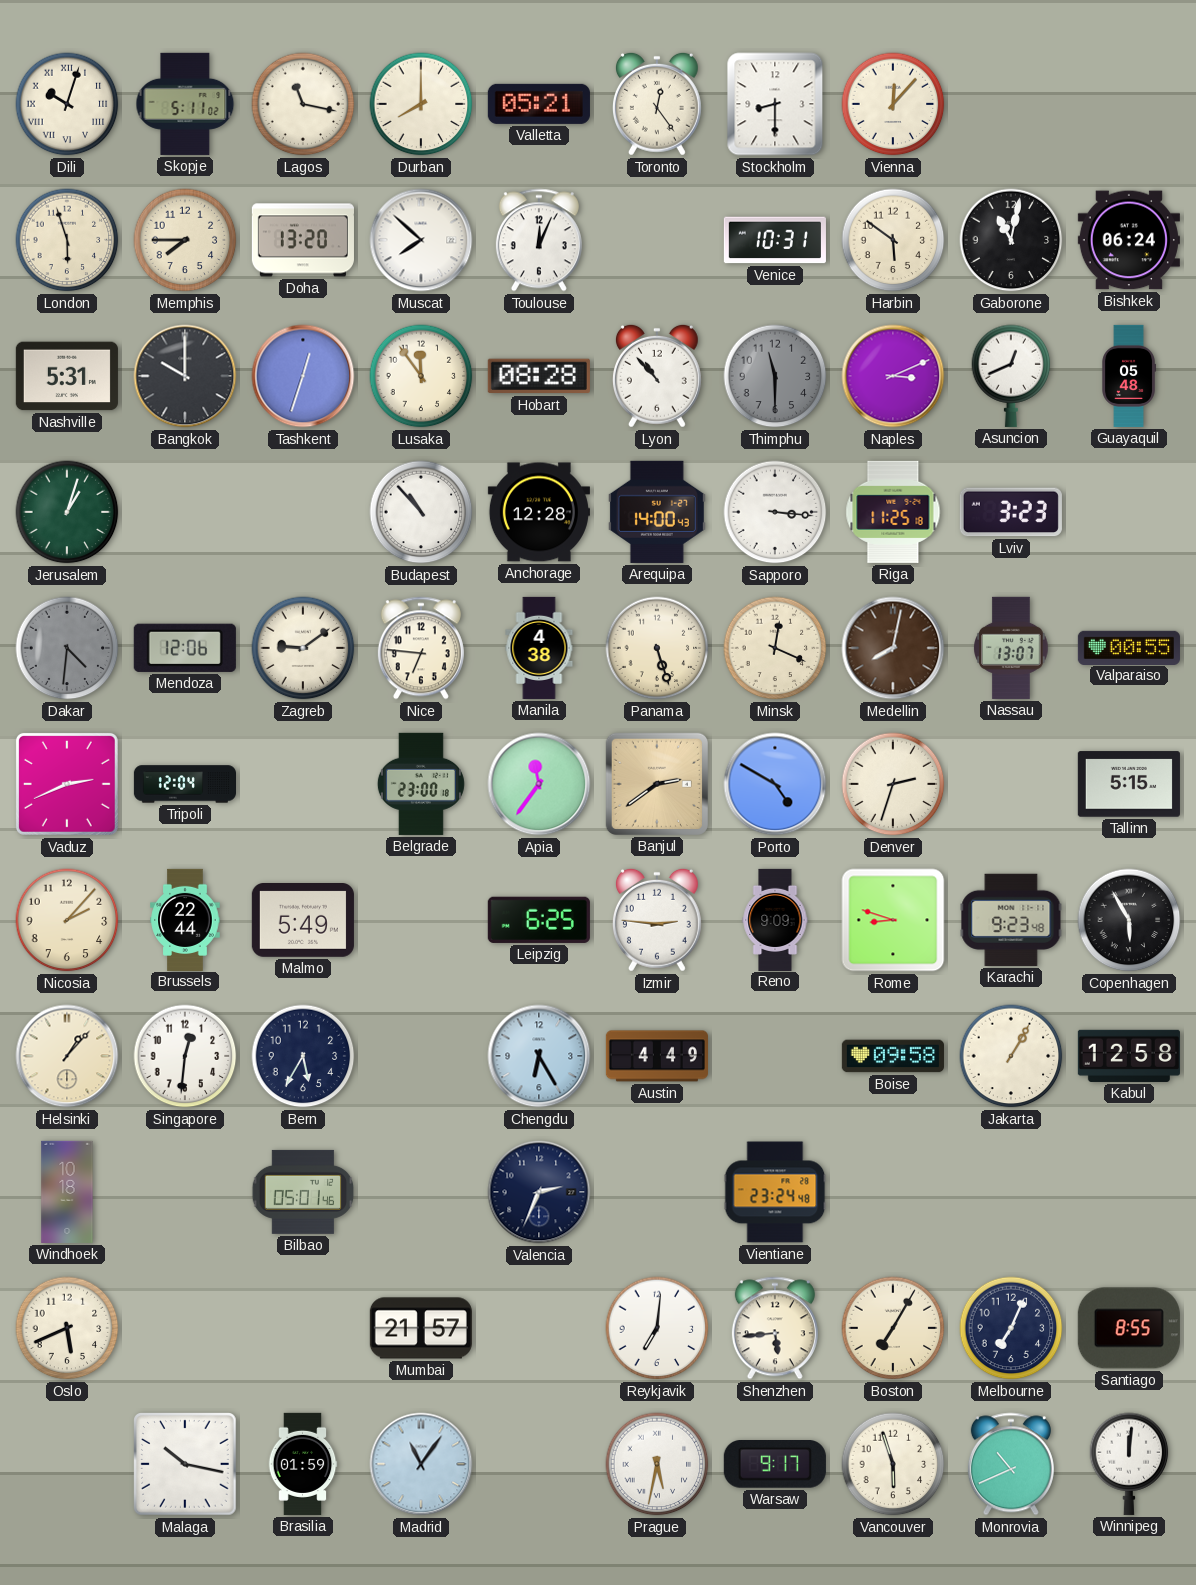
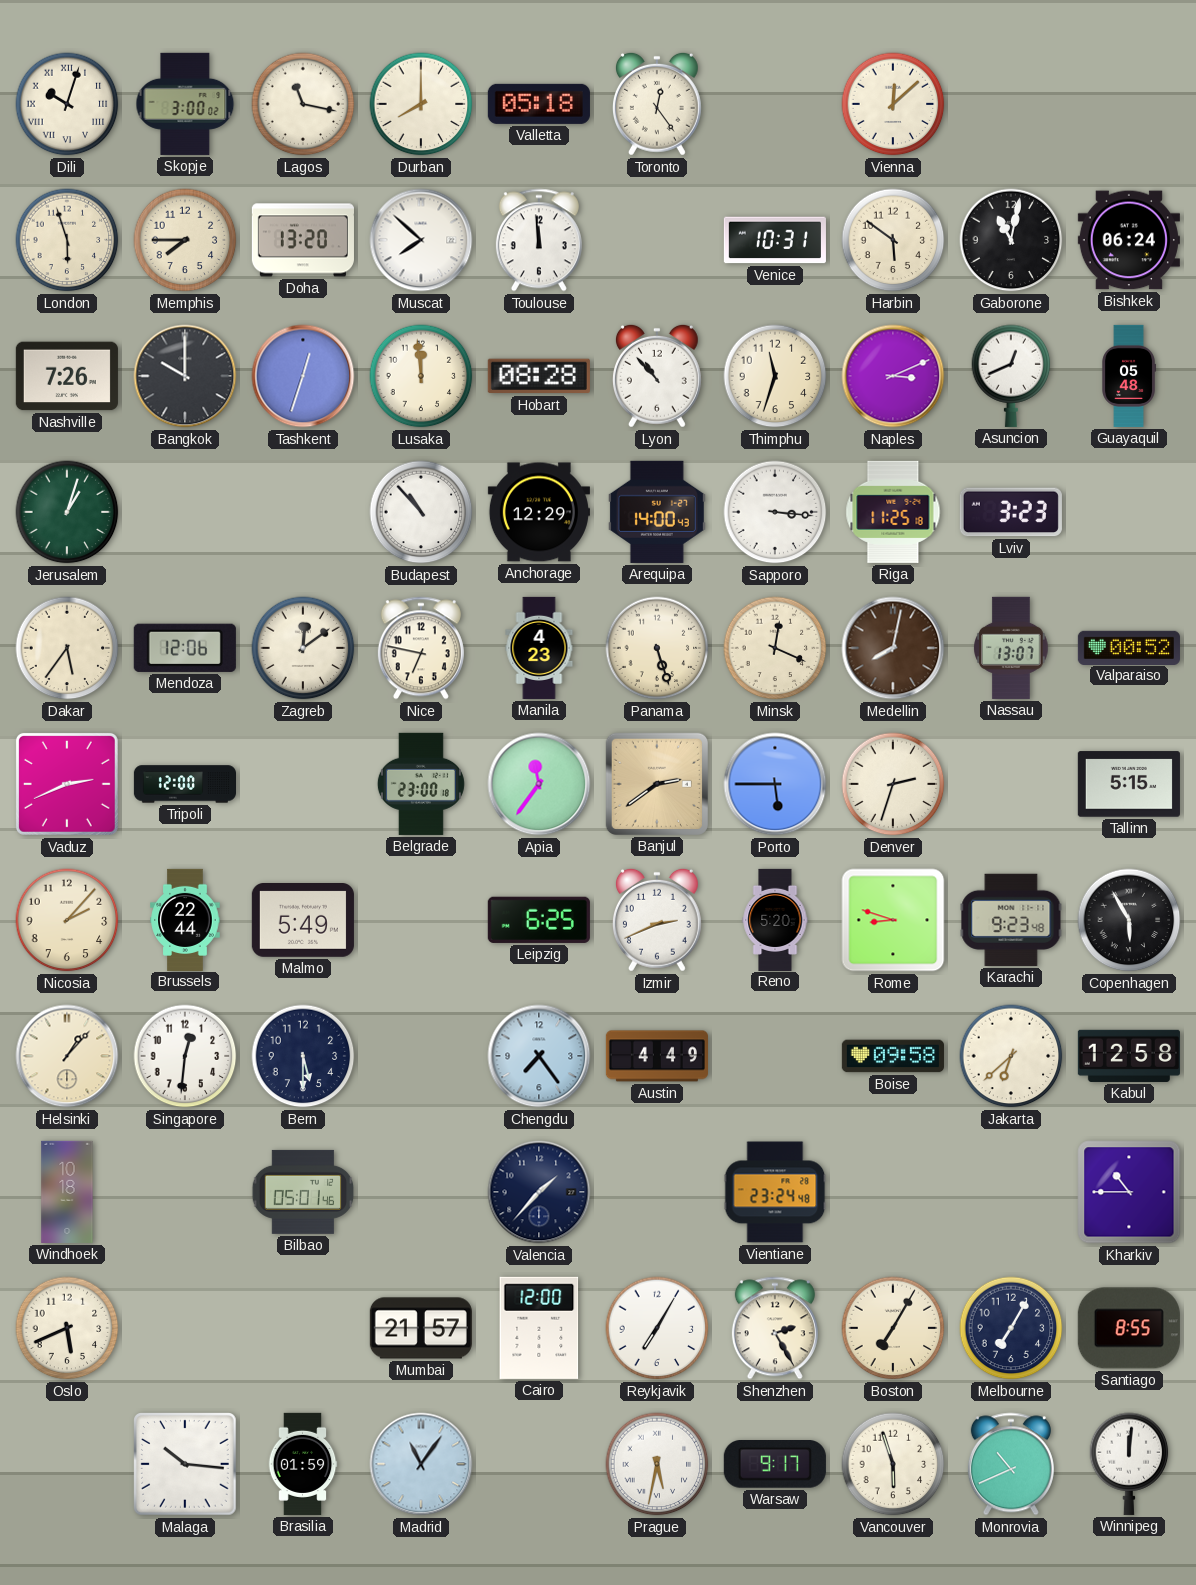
Skopje: 5:11 -> 3:00 (185, 104)
Valletta: 05:21 -> 05:18 (539, 104)
Stockholm: 8:30 -> none (775, 104)
Vienna: 12:07 -> 12:08 (893, 104)
Toulouse: 12:04 -> 11:59 (539, 240)
Nashville: 5:31 -> 7:26 (67, 376)
Lusaka: 11:54 -> 11:59 (421, 376)
Thimphu: 11:30 -> 11:33 (775, 376)
Thimphu dial: grey -> cream (775, 376)
Anchorage: 12:28 -> 12:29 (539, 512)
Dakar: 4:31 -> 5:36 (67, 648)
Dakar dial: grey -> cream (67, 648)
Zagreb: 9:09 -> 12:09 (303, 648)
Nice: 6:46 -> 6:47 (421, 648)
Manila: 4:38 -> 4:23 (539, 648)
Valparaiso: 00:55 -> 00:52 (1129, 647)
Tripoli: 12:04 -> 12:00 (184, 784)
Porto: 4:50 -> 5:45 (775, 784)
Izmir: 2:46 -> 2:41 (657, 920)
Reno: 9:09 -> 5:20 (775, 919)
Bern: 5:35 -> 5:30 (303, 1056)
Chengdu: 6:25 -> 7:24 (539, 1056)
Jakarta: 1:05 -> 6:38 (1011, 1056)
Valencia: 2:34 -> 1:37 (539, 1192)
Kharkiv: none -> 10:45 (1129, 1192)
Cairo: none -> 12:00 (539, 1328)
Reykjavik: 7:01 -> 7:05 (657, 1328)
Shenzhen: 5:44 -> 2:25 (775, 1328)
Melbourne: 7:04 -> 7:05 (1011, 1328)
Malaga: 10:17 -> 10:16 (185, 1464)
